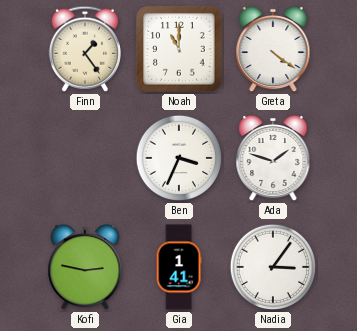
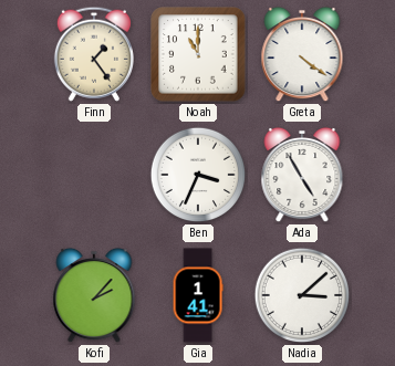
Ada: 1:48 -> 4:55 (302, 175)
Kofi: 2:47 -> 2:07 (94, 295)
Nadia: 3:06 -> 3:08 (302, 295)
